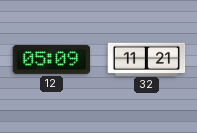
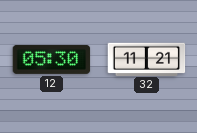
12: 05:09 -> 05:30 (52, 59)
